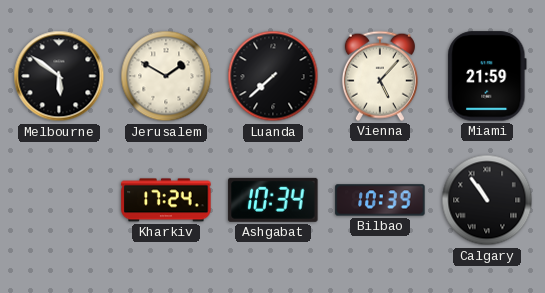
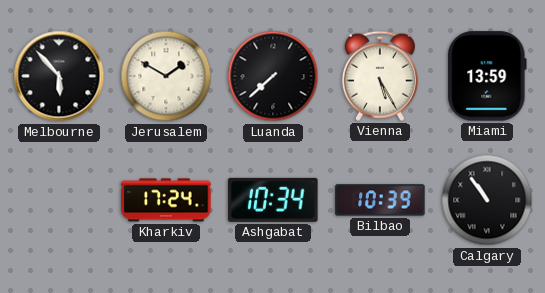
Melbourne: 5:51 -> 5:53 (59, 76)
Vienna: 5:07 -> 5:25 (380, 76)
Miami: 21:59 -> 13:59 (487, 76)
